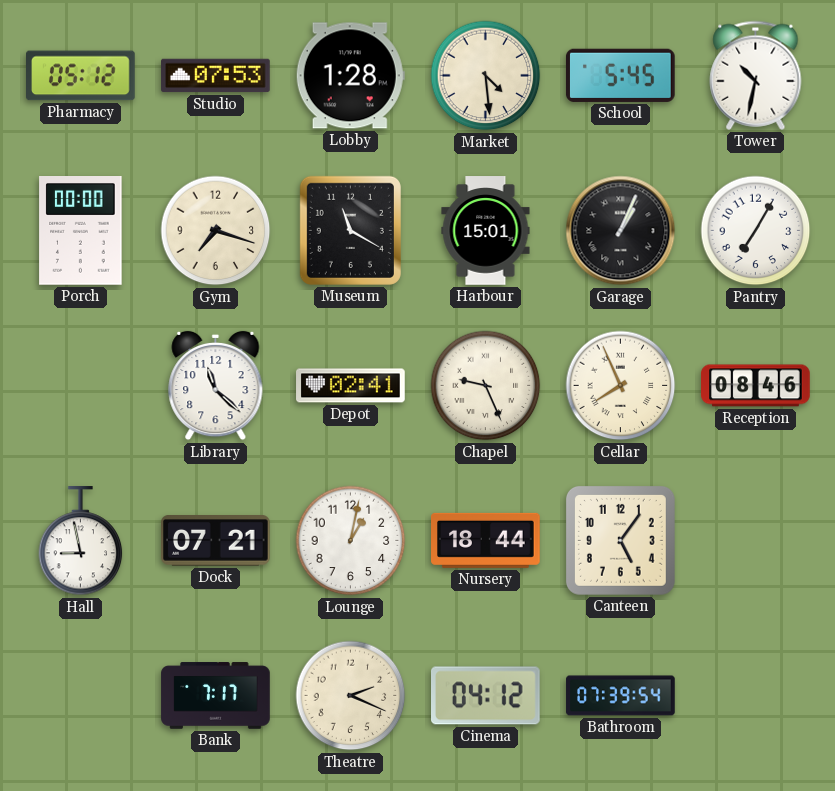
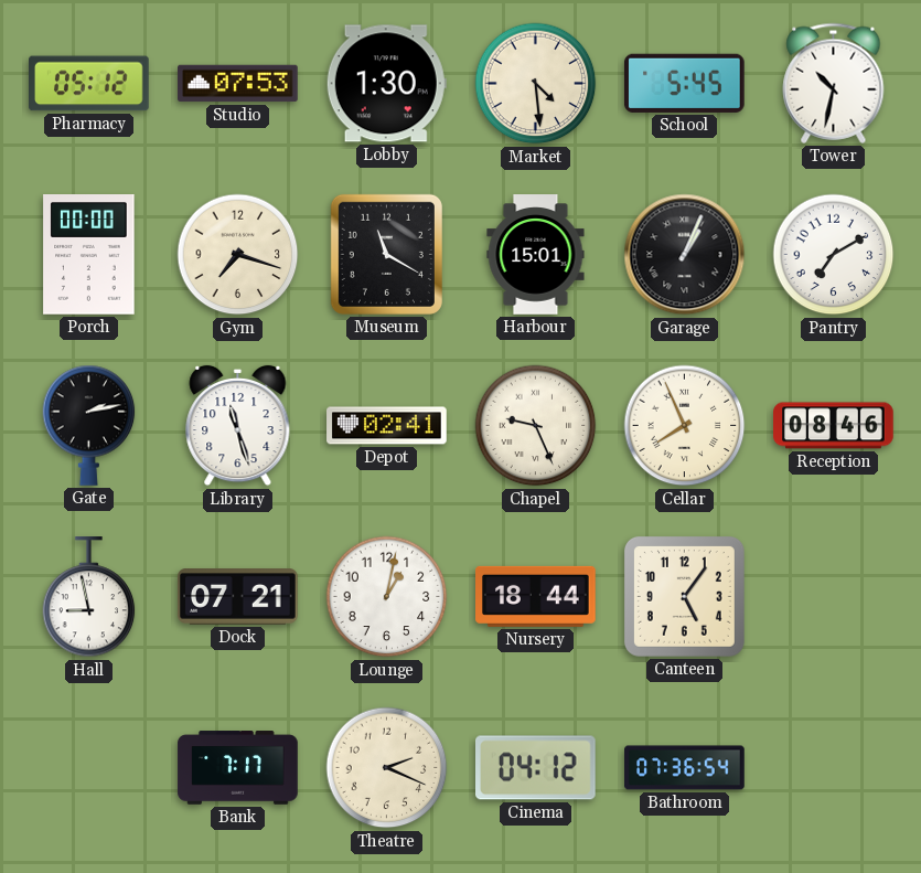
Lobby: 1:28 -> 1:30 (386, 84)
Pantry: 7:05 -> 7:10 (834, 255)
Gate: none -> 2:13 (89, 425)
Library: 11:22 -> 11:27 (238, 426)
Bathroom: 07:39 -> 07:36 (685, 768)
